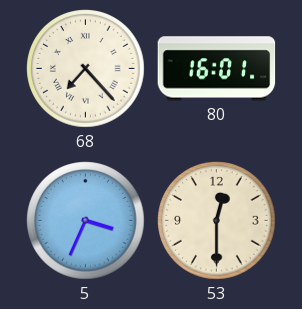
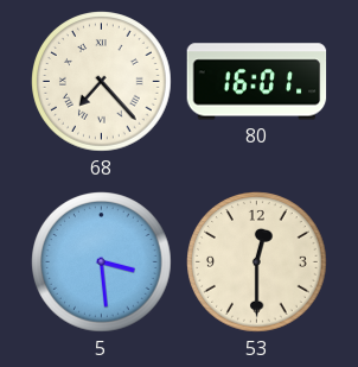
5: 3:34 -> 3:29 (102, 262)
